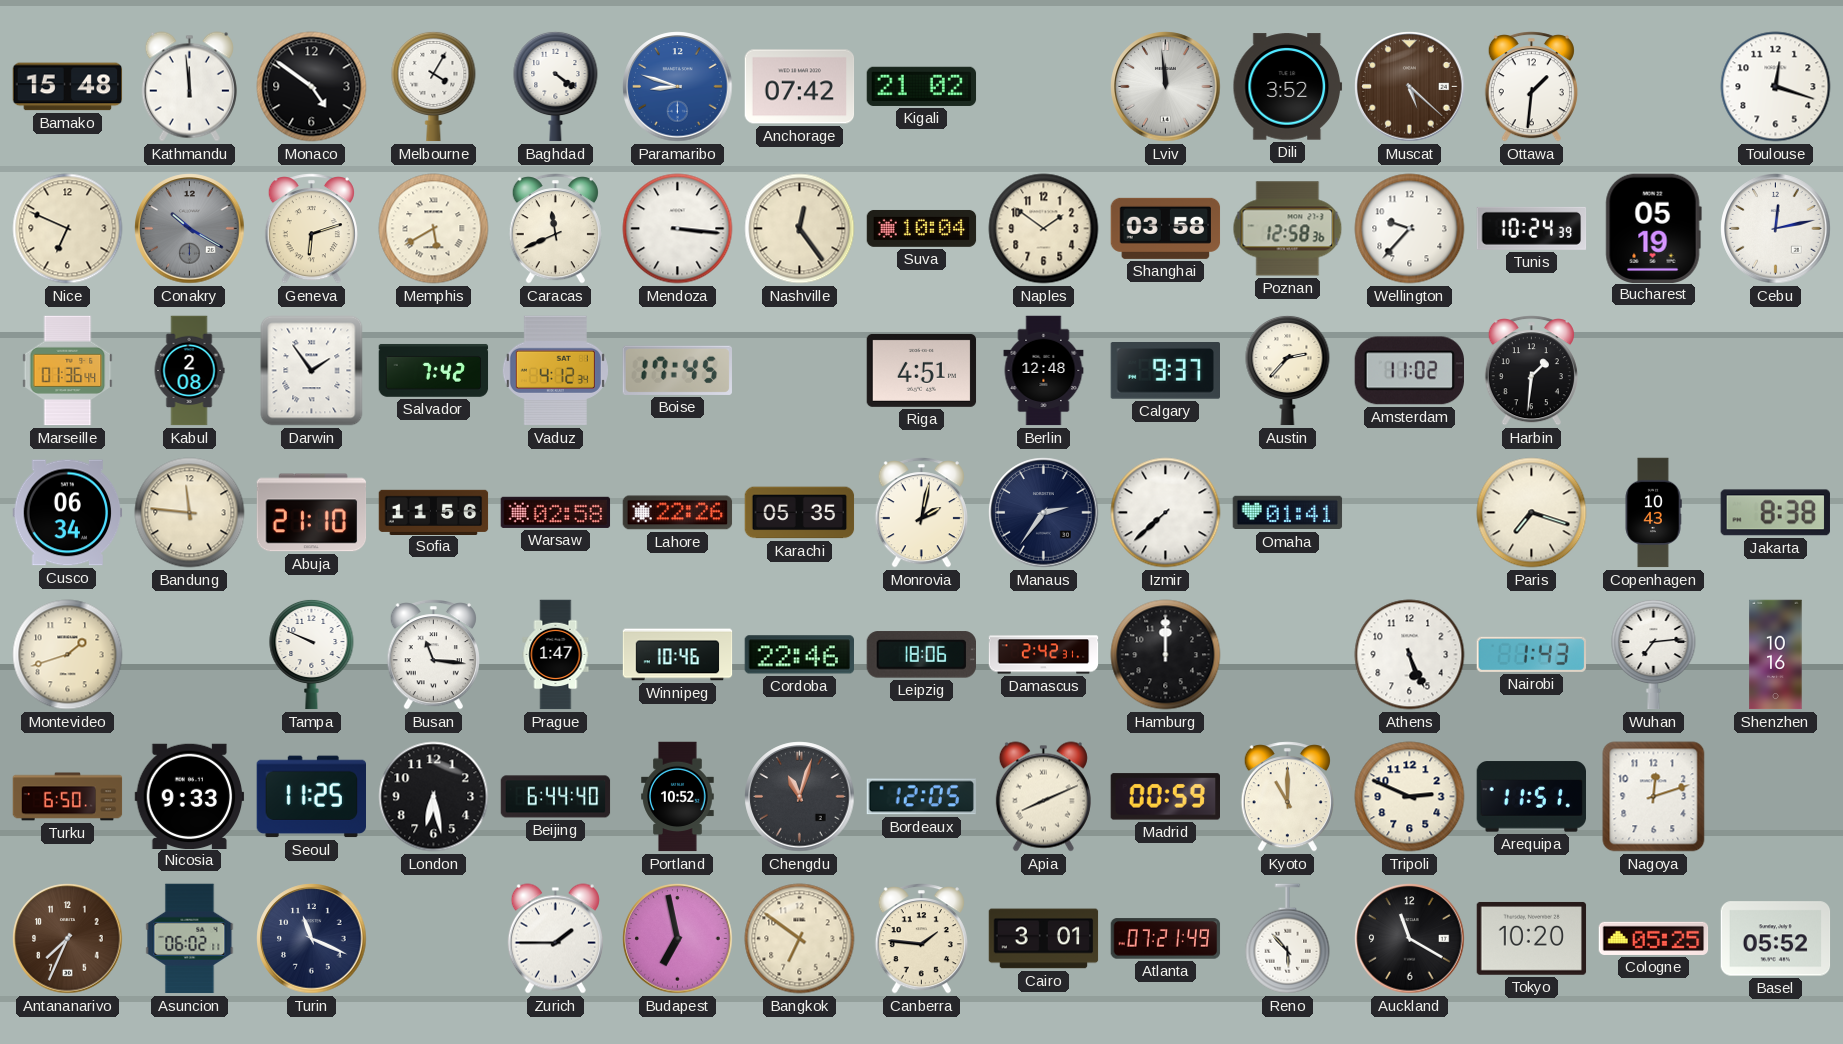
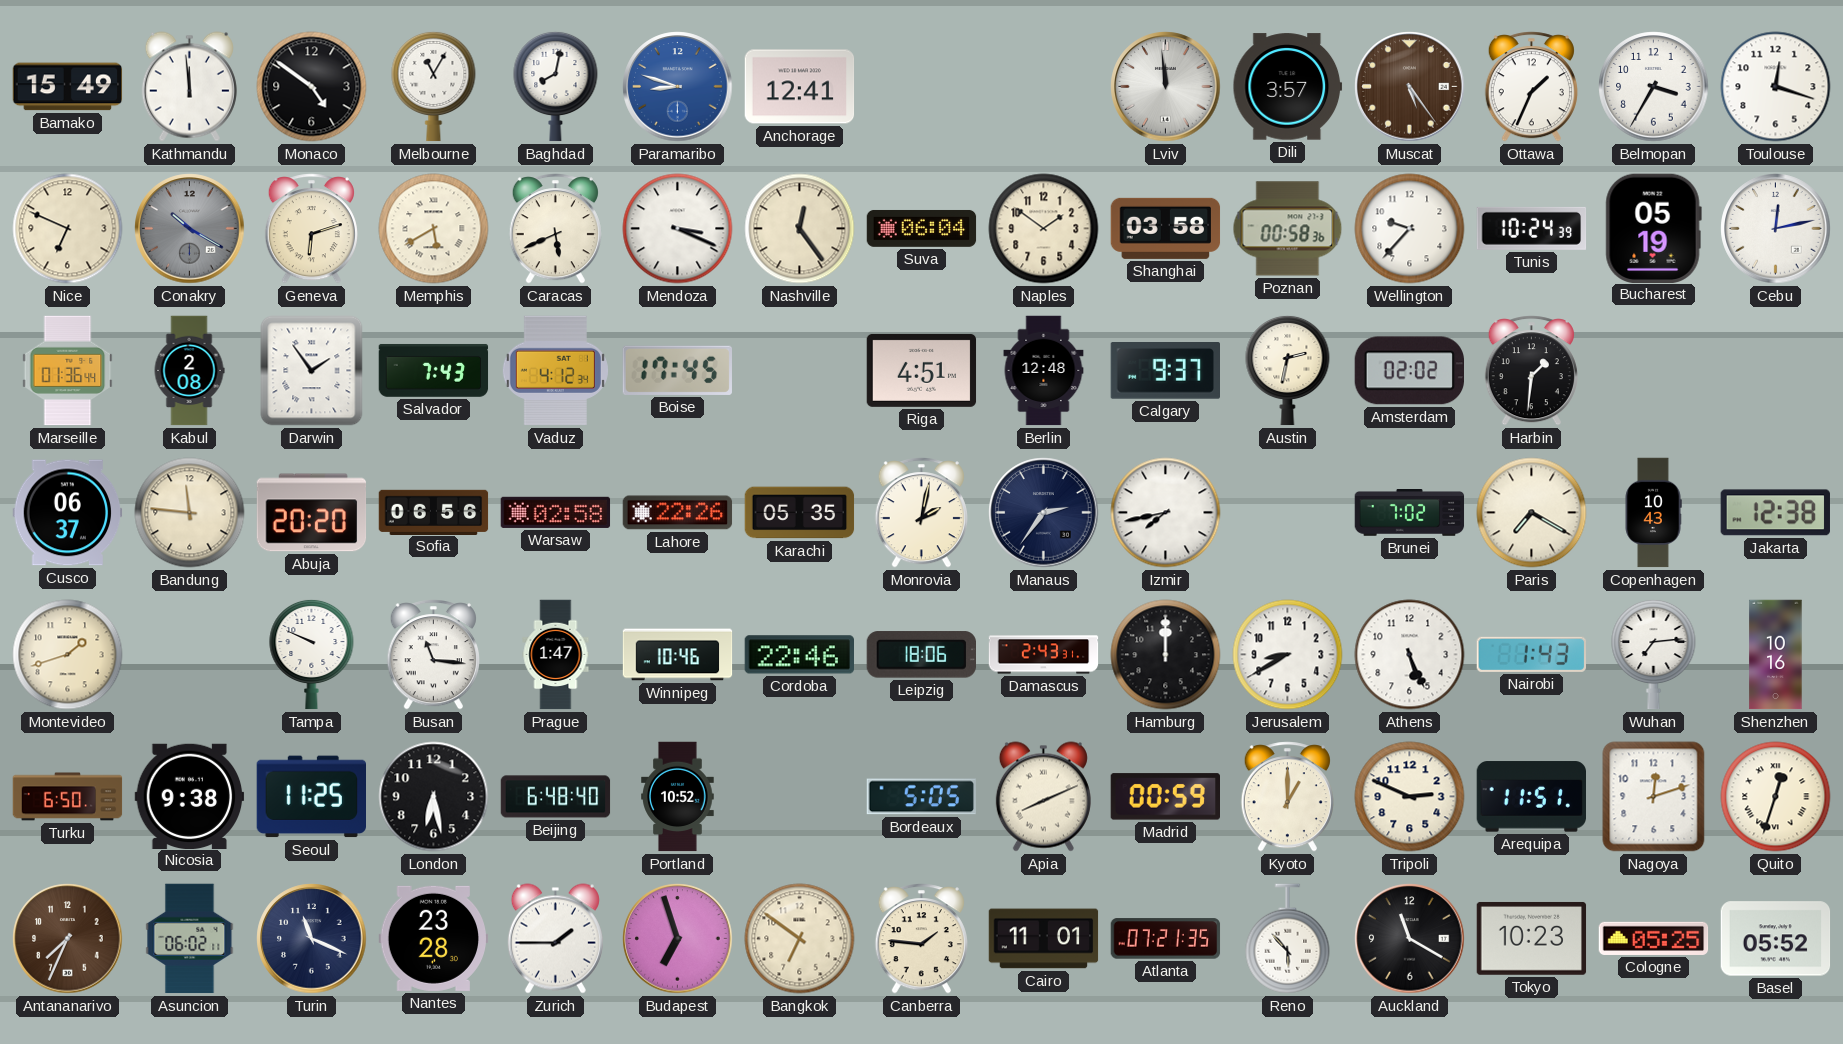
Bamako: 15:48 -> 15:49 (68, 87)
Melbourne: 4:05 -> 11:05 (434, 86)
Baghdad: 4:21 -> 8:02 (556, 86)
Anchorage: 07:42 -> 12:41 (800, 87)
Kigali: 21:02 -> none (922, 86)
Dili: 3:52 -> 3:57 (1288, 87)
Muscat: 5:22 -> 5:24 (1410, 87)
Ottawa: 1:31 -> 1:34 (1531, 87)
Belmopan: none -> 3:35 (1654, 87)
Caracas: 11:41 -> 5:41 (555, 229)
Mendoza: 3:16 -> 3:19 (678, 229)
Suva: 10:04 -> 06:04 (922, 229)
Poznan: 12:58 -> 00:58 (1288, 229)
Salvador: 7:42 -> 7:43 (434, 370)
Austin: 2:37 -> 2:32 (1288, 370)
Amsterdam: 11:02 -> 02:02 (1409, 371)
Cusco: 06:34 -> 06:37 (68, 513)
Abuja: 21:10 -> 20:20 (312, 513)
Sofia: 11:56 -> 06:56 (434, 512)
Izmir: 7:38 -> 7:43 (1166, 513)
Omaha: 01:41 -> none (1288, 513)
Brunei: none -> 7:02 (1410, 513)
Paris: 7:18 -> 7:20 (1532, 513)
Jakarta: 8:38 -> 12:38 (1775, 513)
Damascus: 2:42 -> 2:43 (1044, 655)
Jerusalem: none -> 8:40 (1288, 655)
Nicosia: 9:33 -> 9:38 (190, 796)
Beijing: 6:44 -> 6:48 (556, 797)
Chengdu: 11:03 -> none (800, 797)
Bordeaux: 12:05 -> 5:05 (921, 797)
Kyoto: 11:00 -> 1:00 (1287, 797)
Quito: none -> 12:33 (1776, 797)
Nantes: none -> 23:28 (434, 938)
Budapest: 6:58 -> 6:57 (678, 939)
Cairo: 3:01 -> 11:01 (1044, 939)
Atlanta: 07:21:49 -> 07:21:35 (1166, 939)
Tokyo: 10:20 -> 10:23 (1532, 938)
